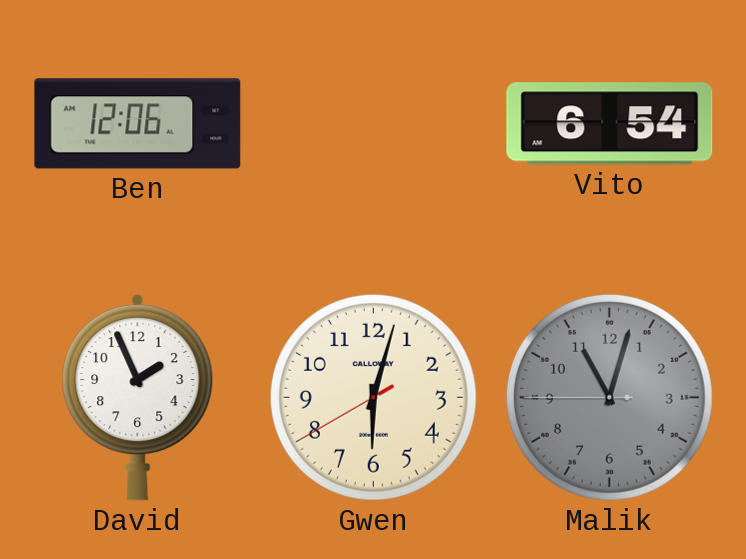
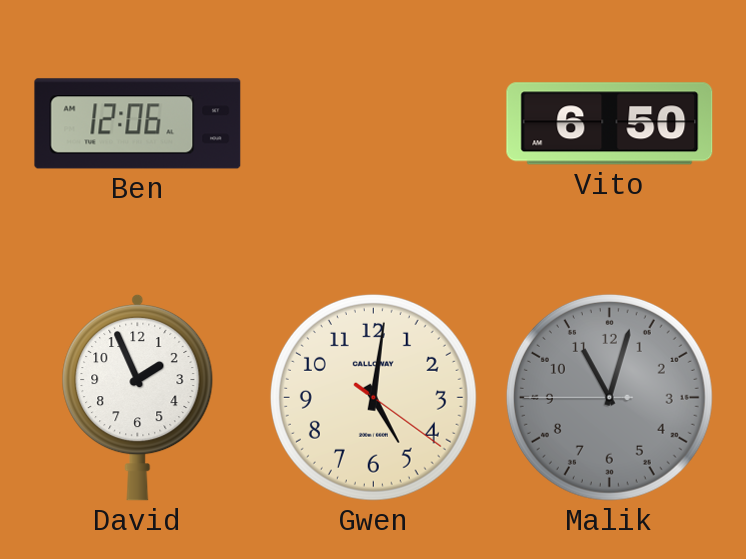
Vito: 6:54 -> 6:50 (610, 124)
Gwen: 6:02 -> 5:01 (373, 397)
